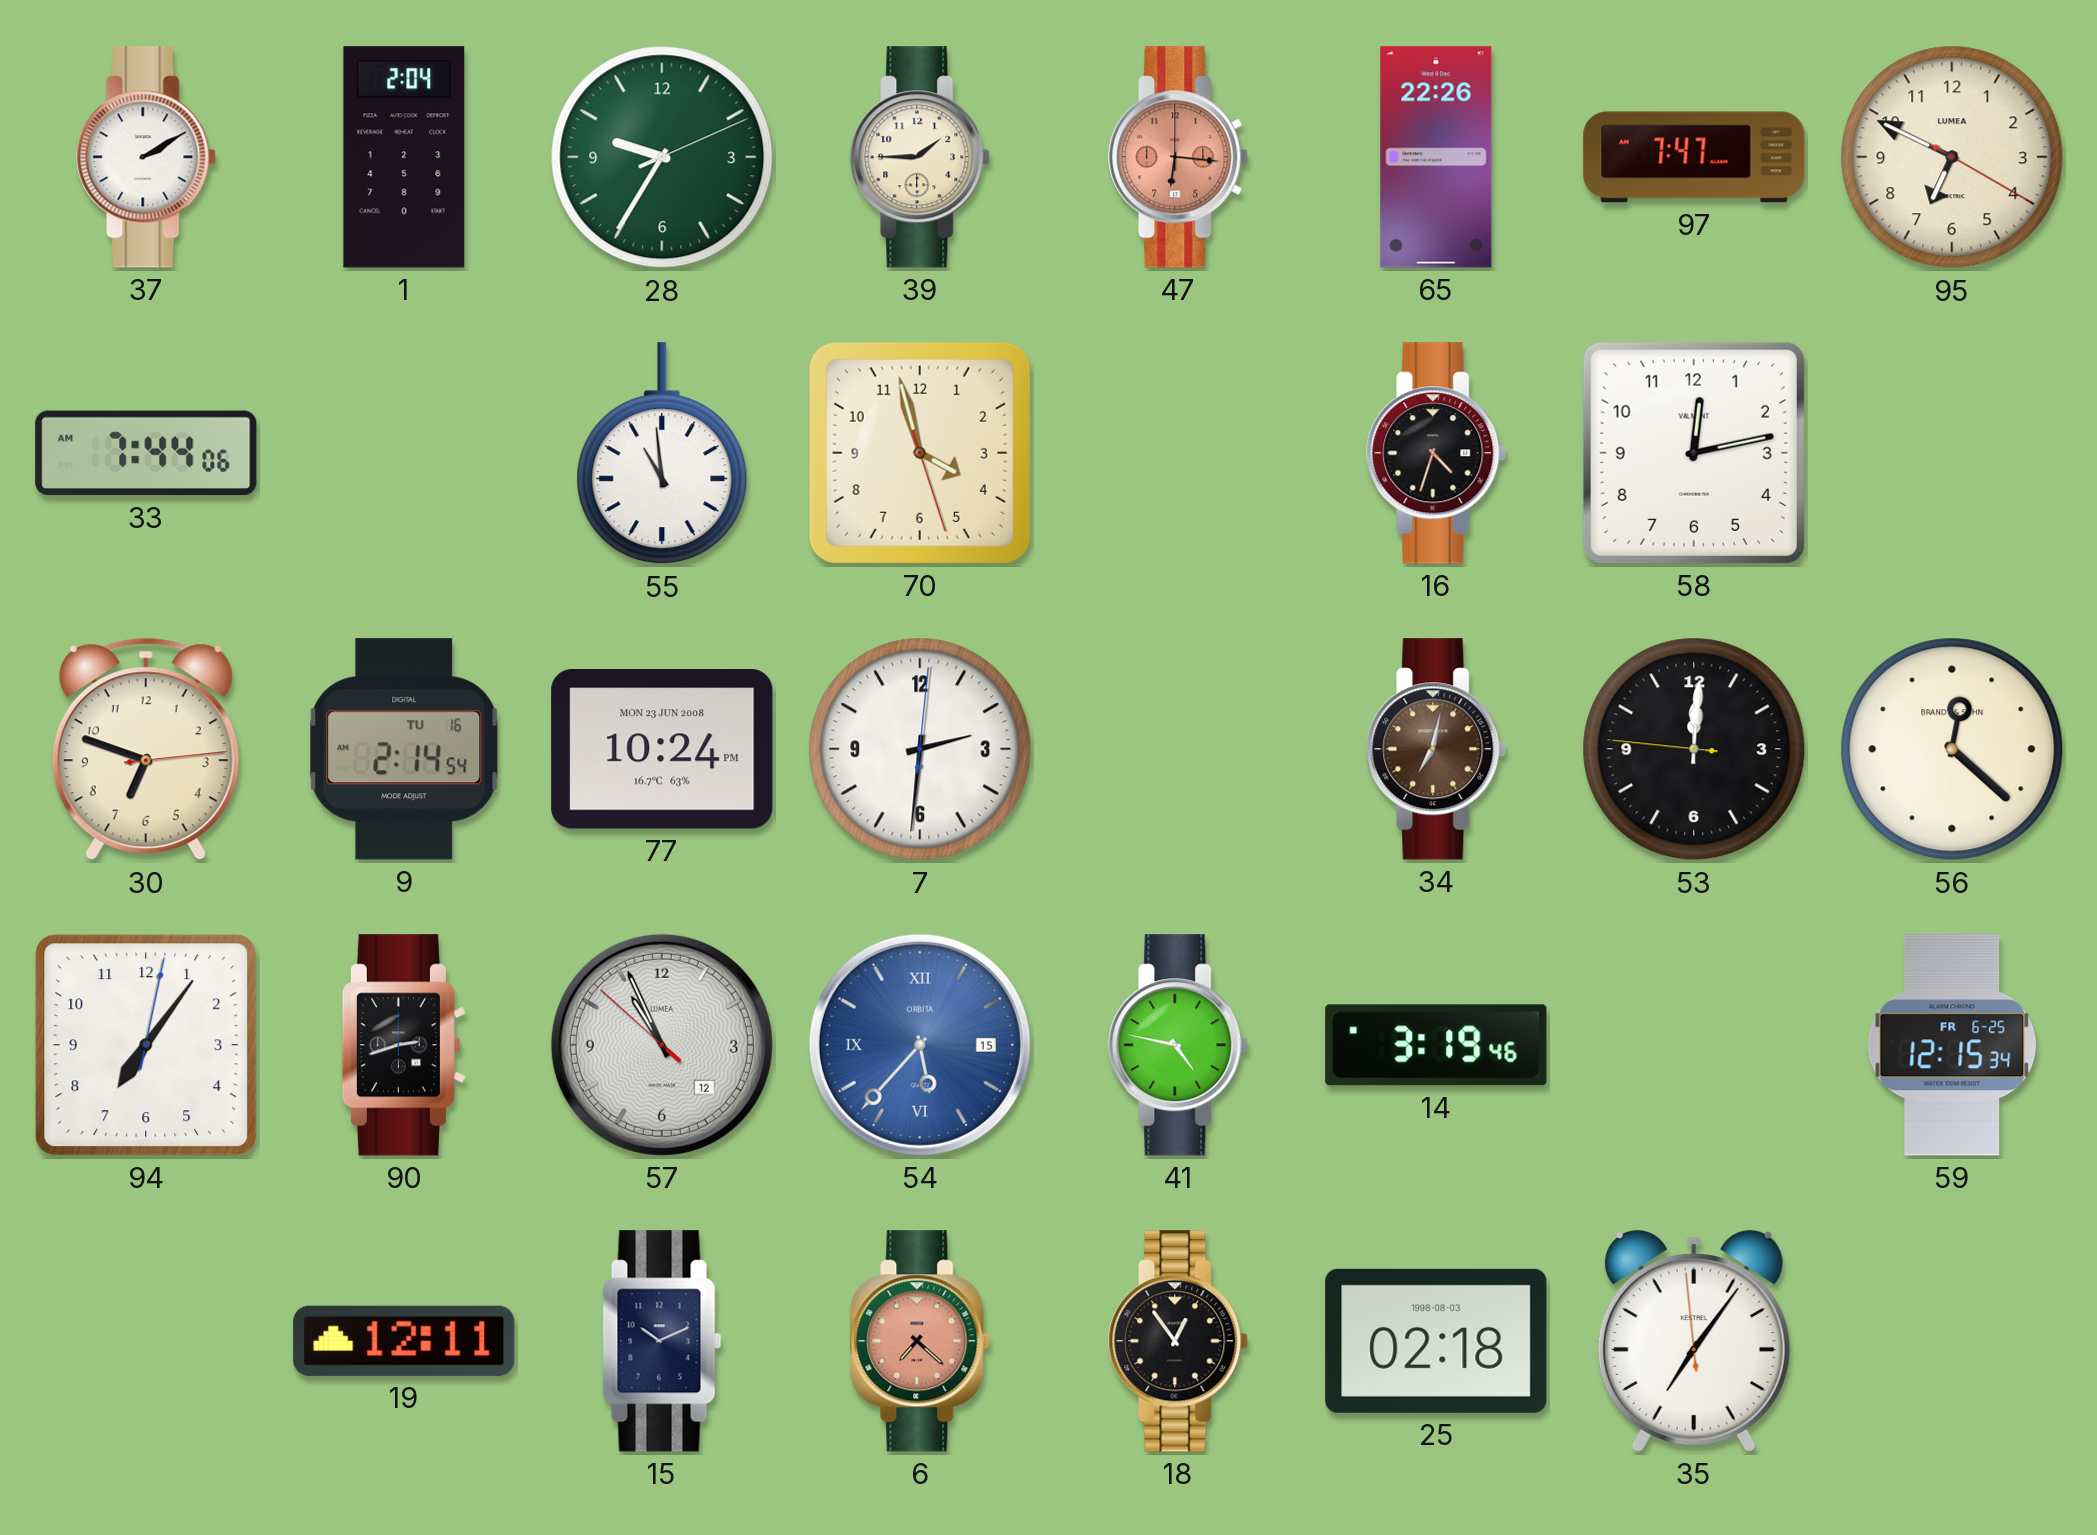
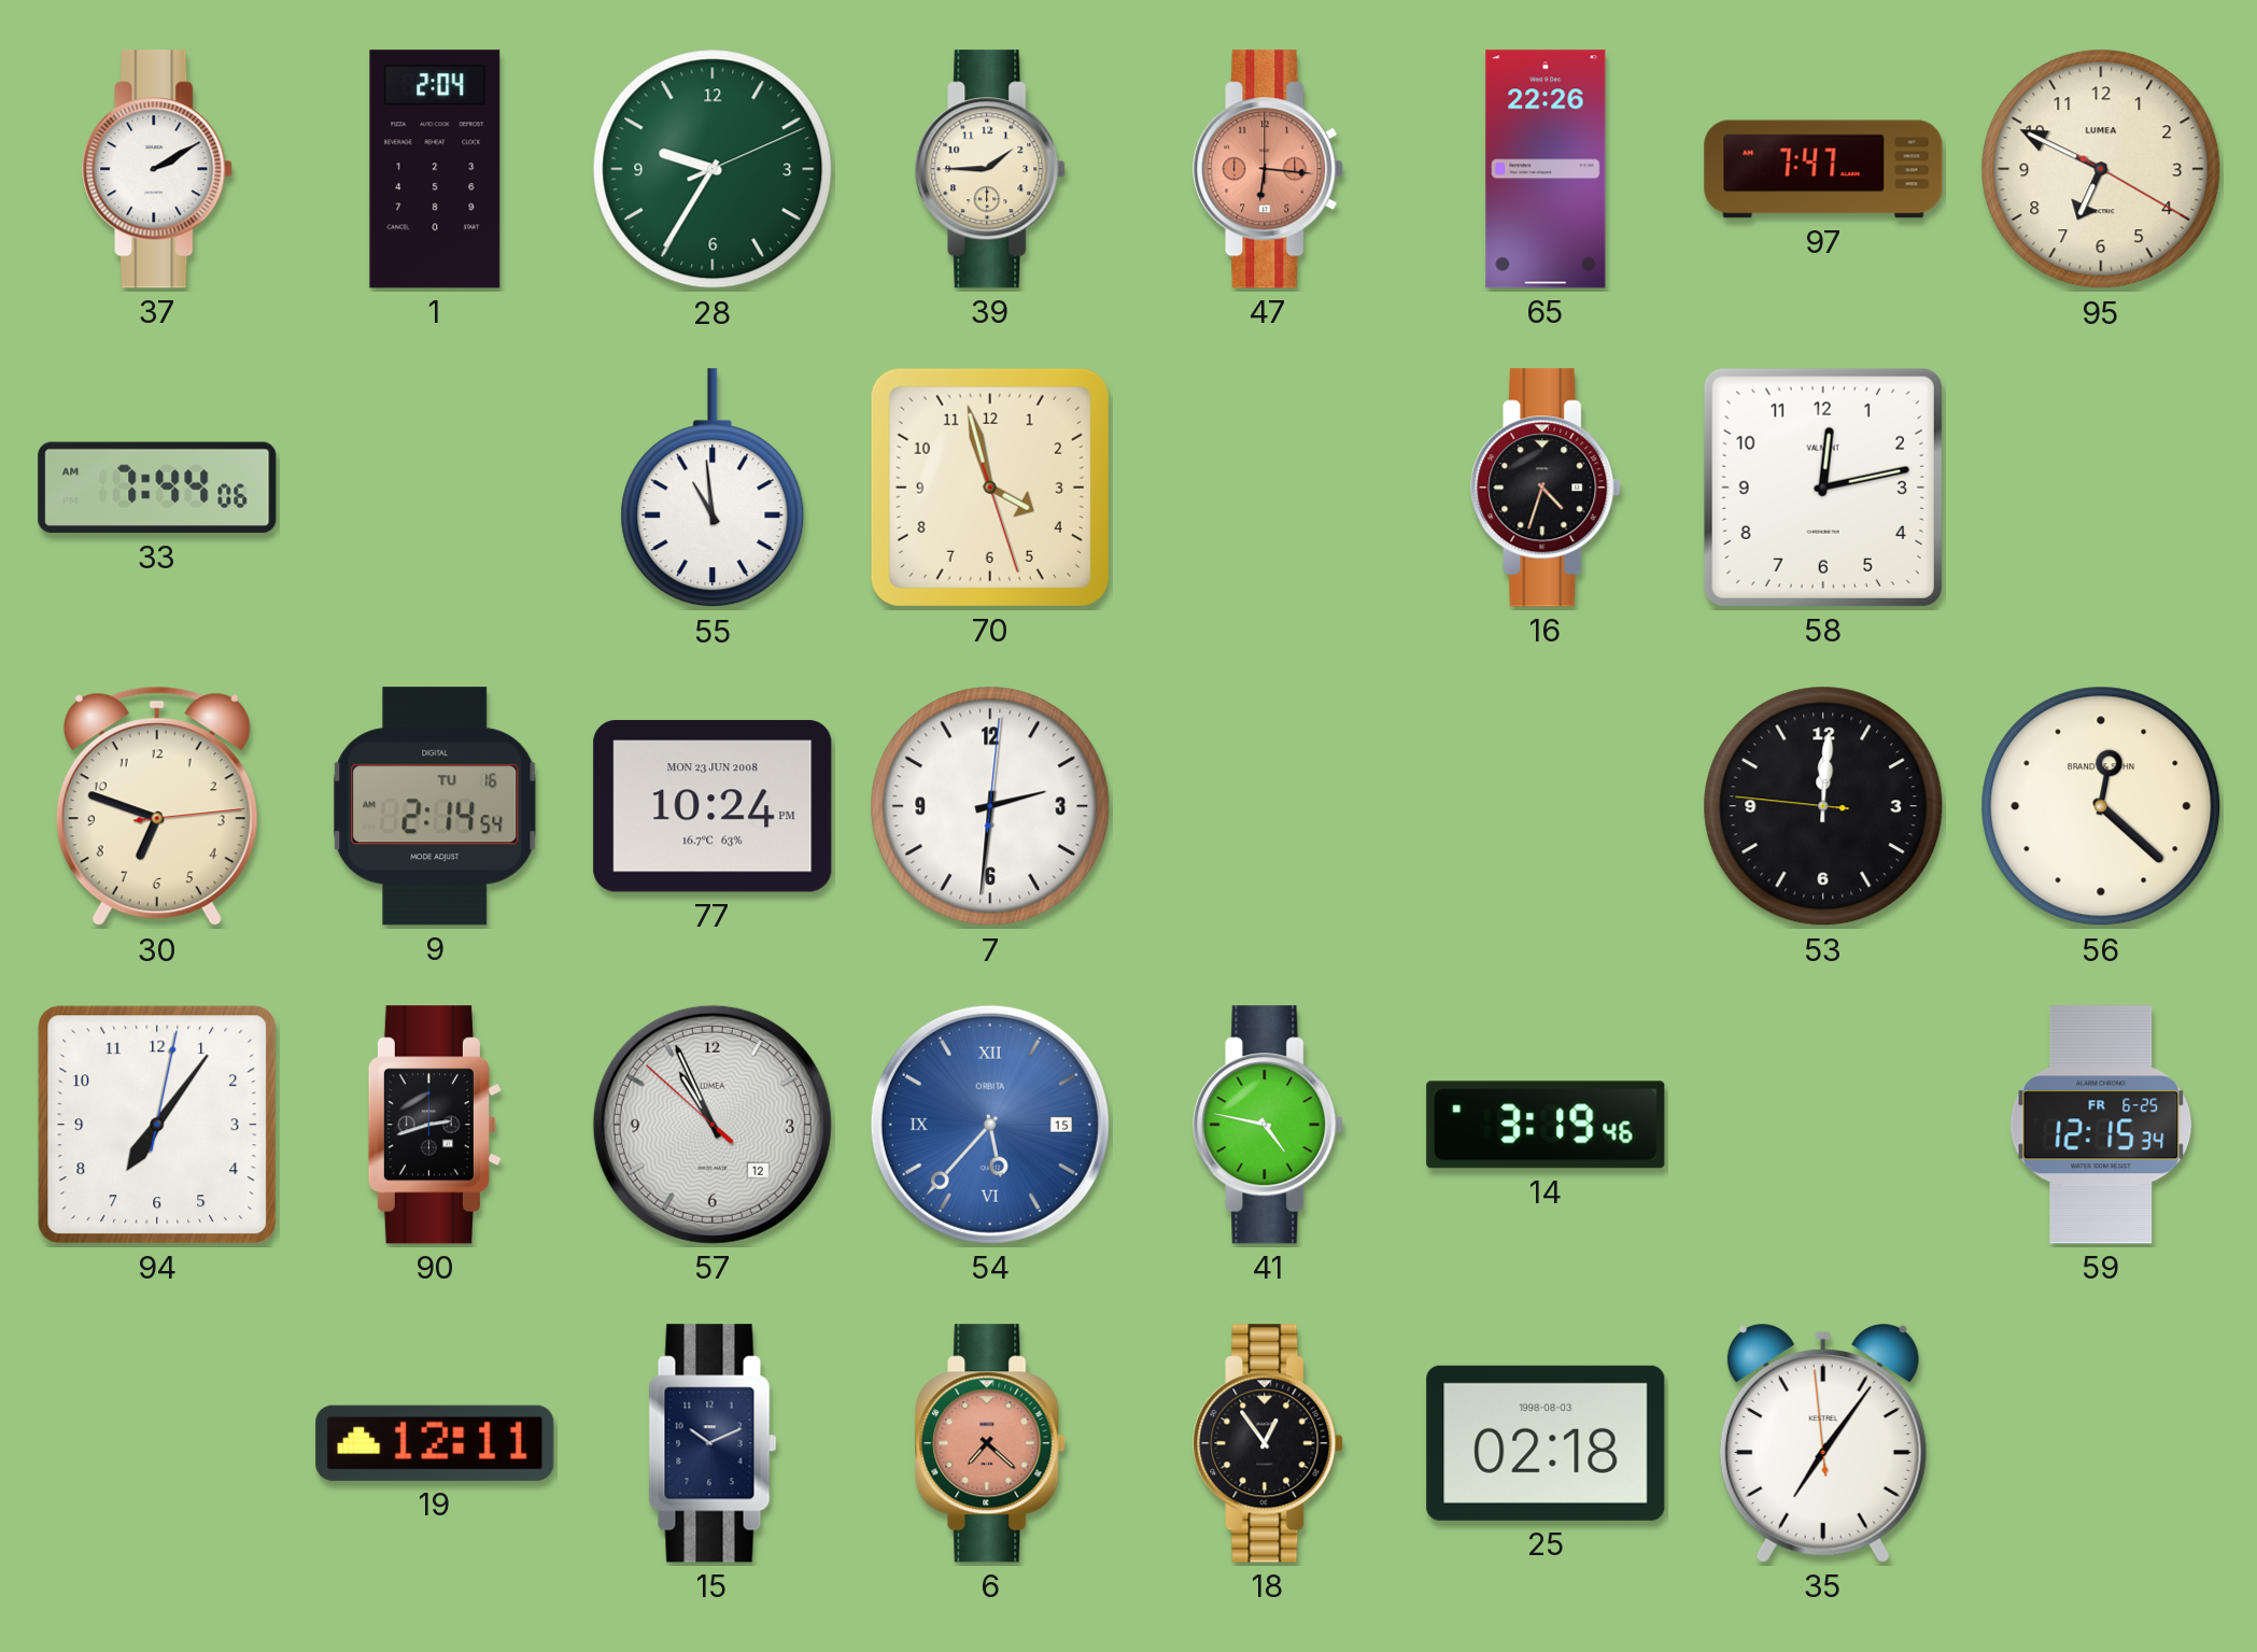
34: 7:02 -> none (1437, 749)
